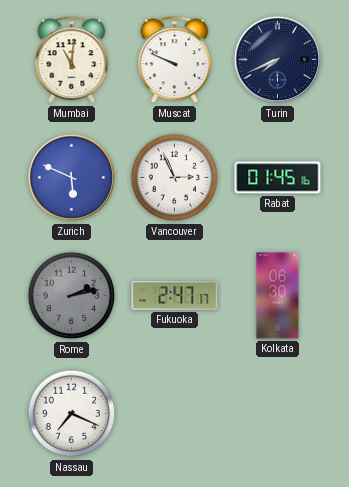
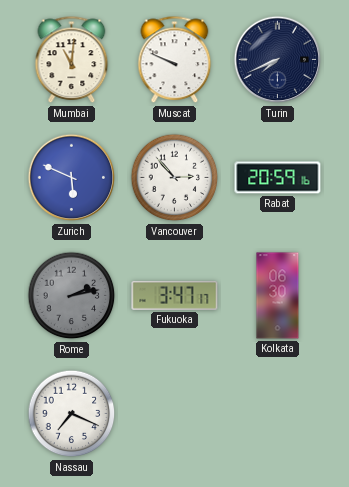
Vancouver: 2:56 -> 2:53 (175, 178)
Rabat: 01:45 -> 20:59 (278, 178)
Fukuoka: 2:47 -> 3:47 (175, 295)
